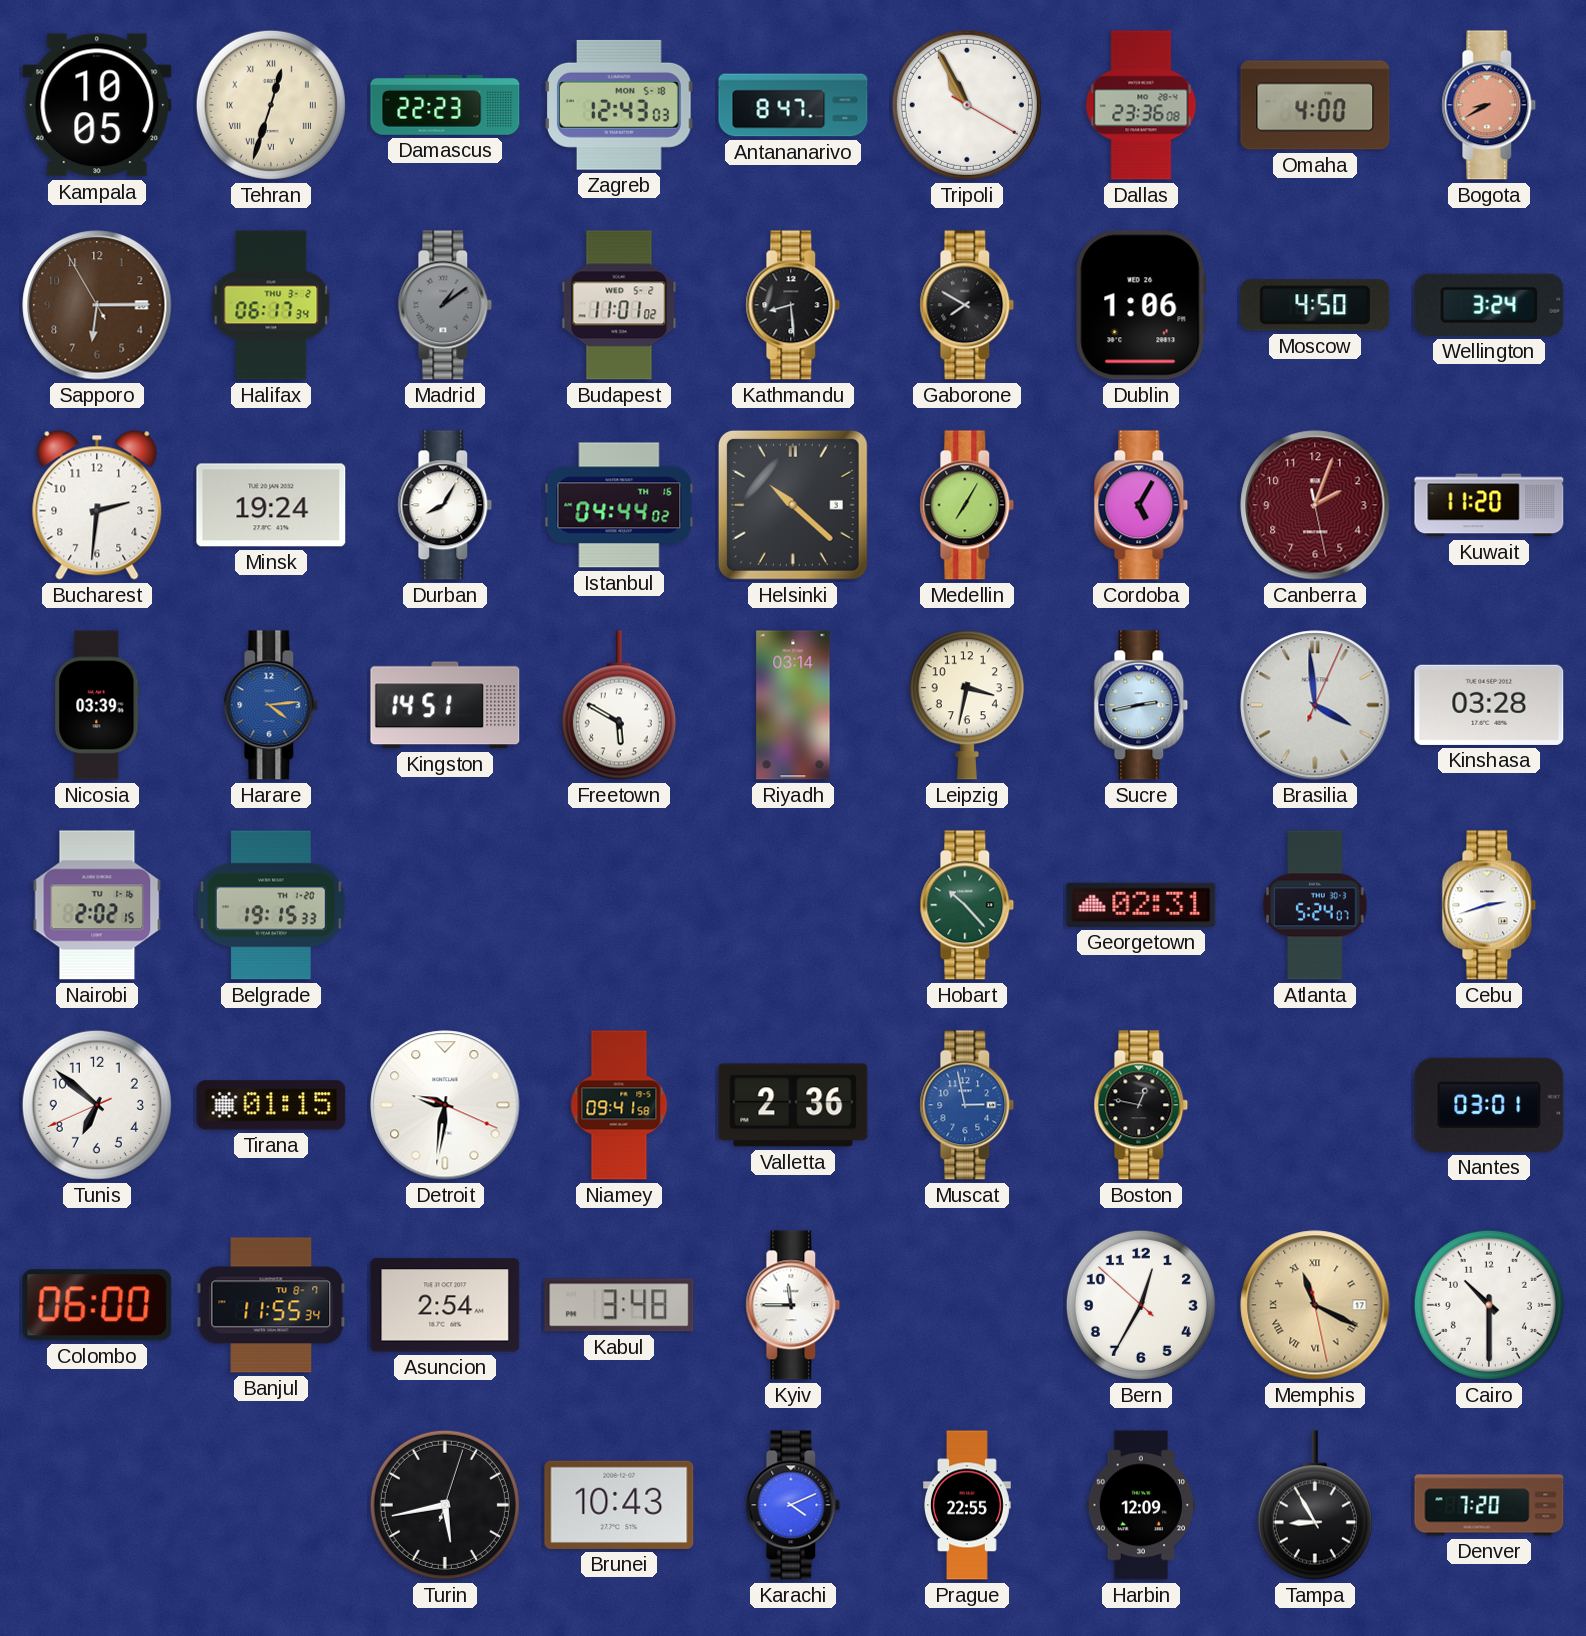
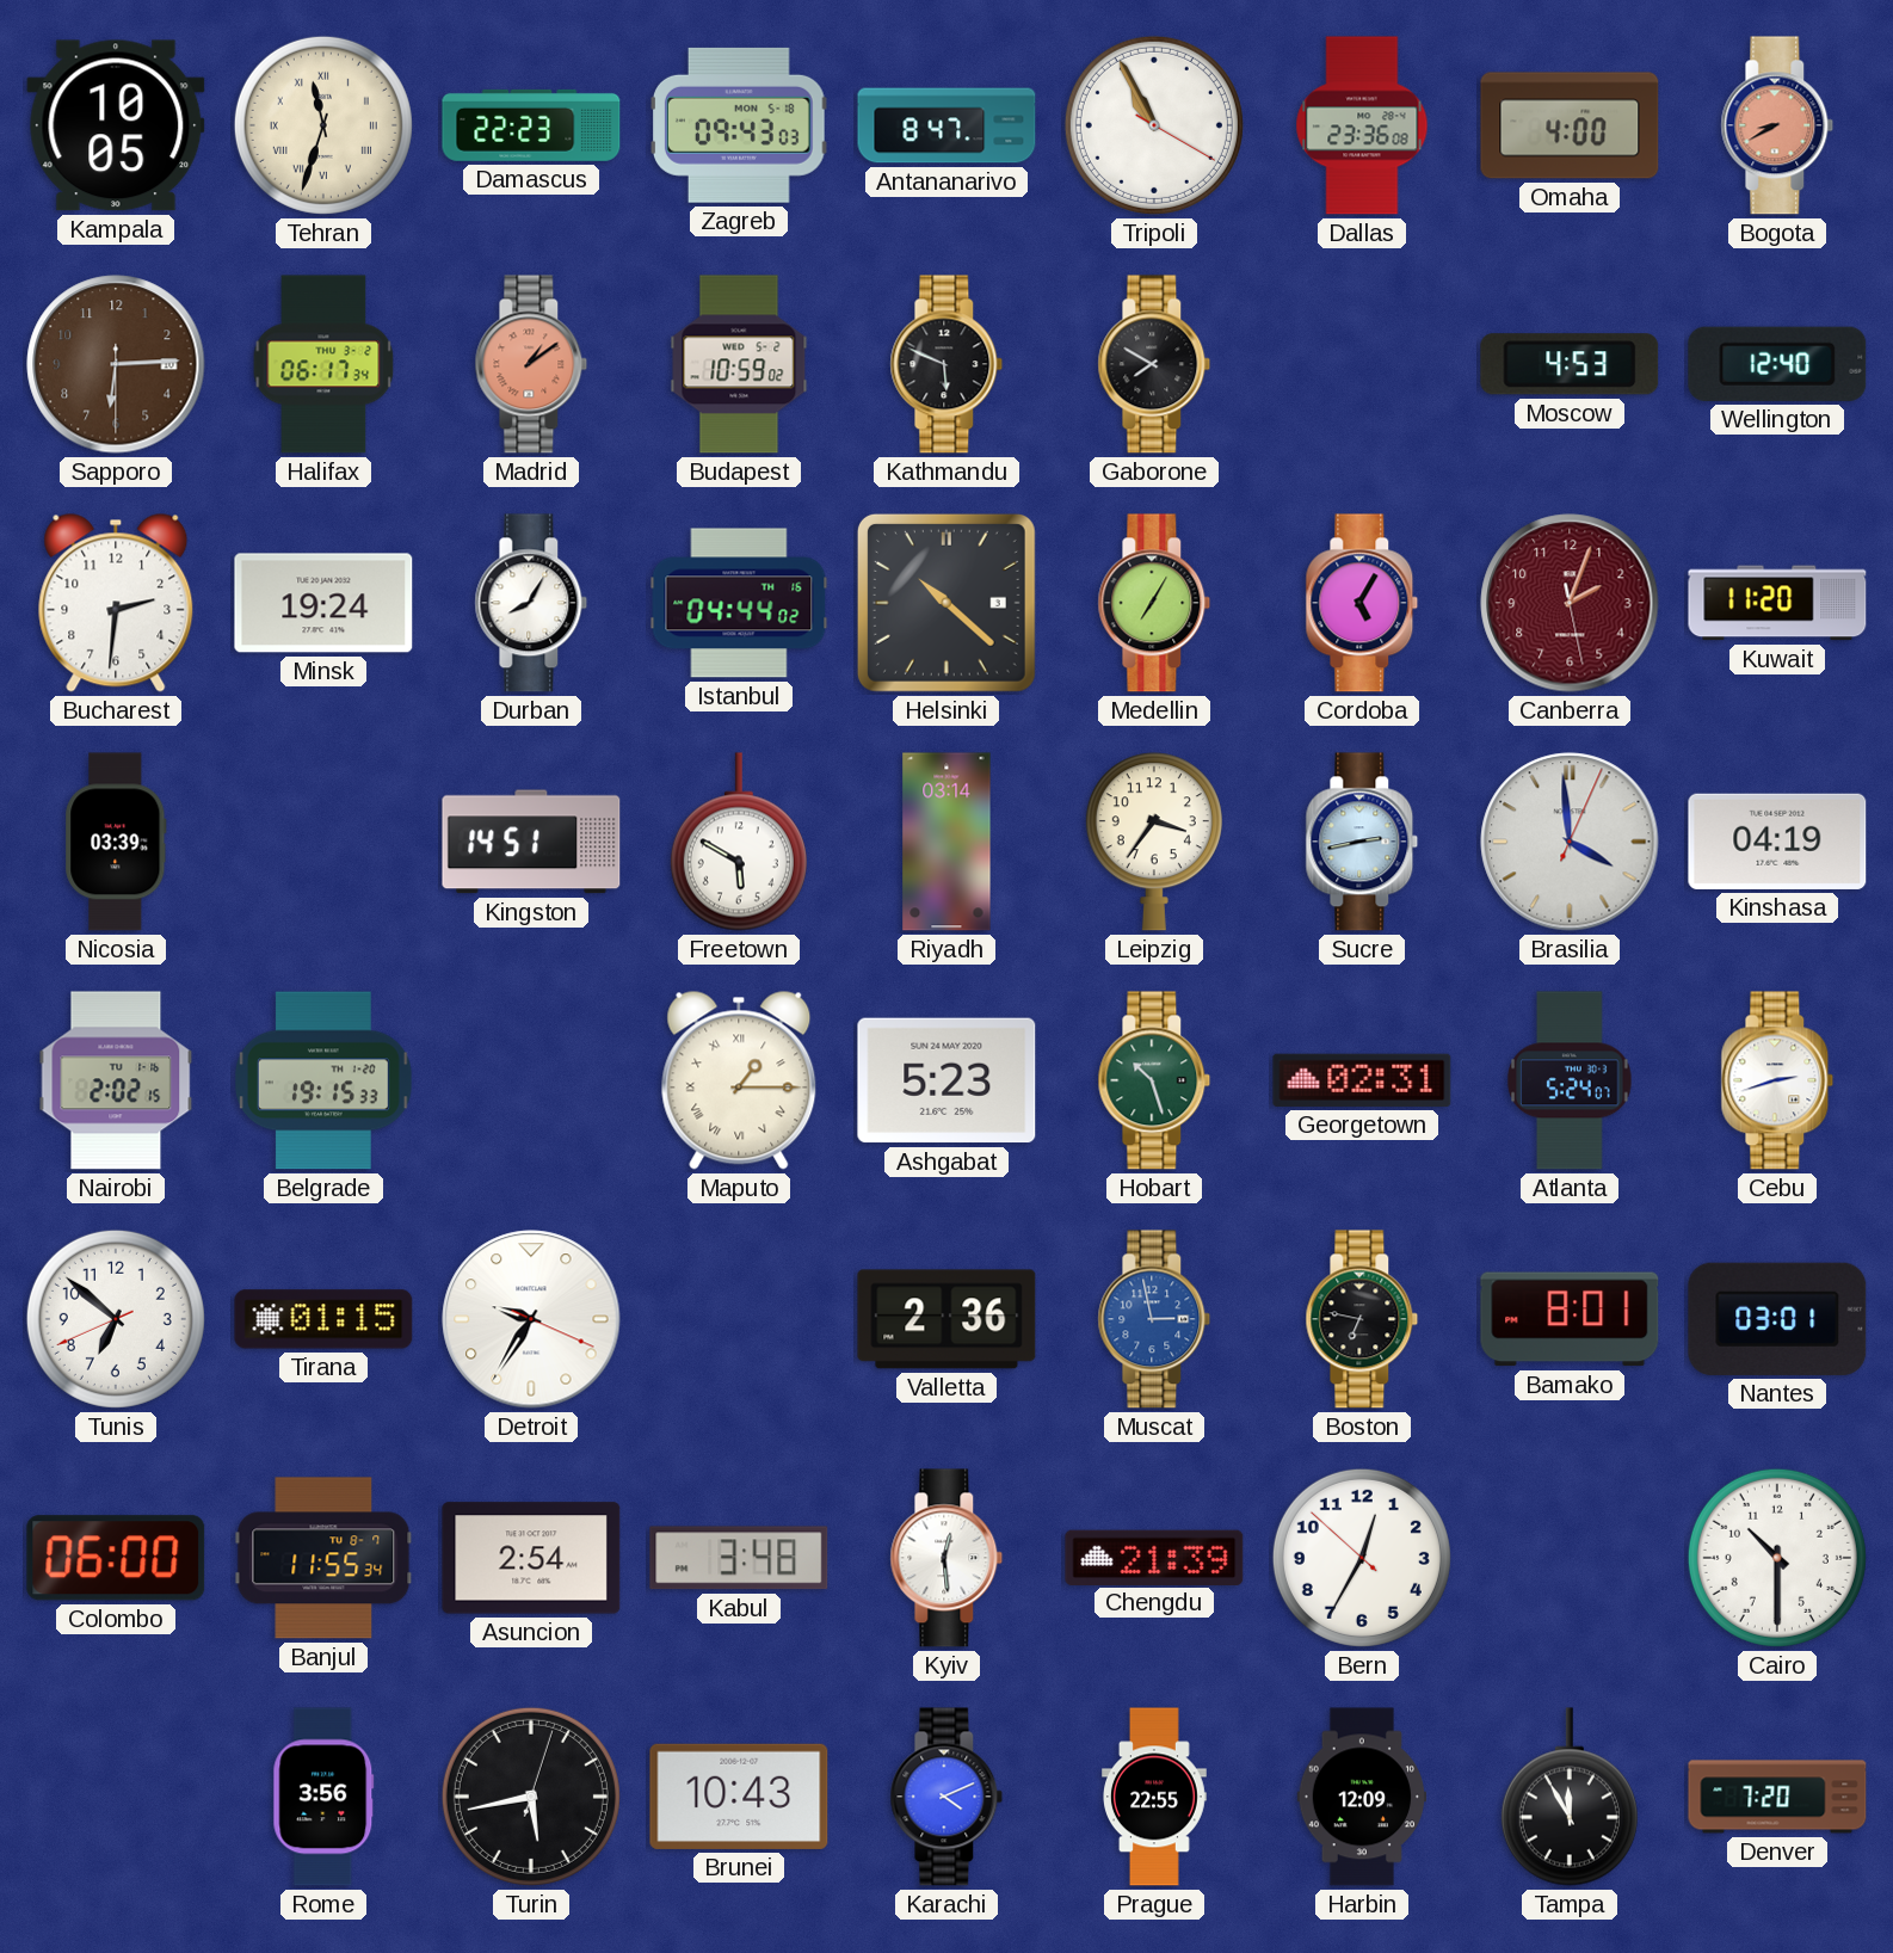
Tehran: 12:33 -> 11:33 (323, 125)
Zagreb: 12:43 -> 09:43 (740, 125)
Sapporo: 6:14:55 -> 6:14:30 (116, 364)
Madrid dial: grey -> salmon (531, 364)
Budapest: 11:01 -> 10:59 (739, 364)
Kathmandu: 8:29 -> 5:49 (946, 364)
Dublin: 1:06 -> none (1141, 305)
Moscow: 4:50 -> 4:53 (1570, 364)
Wellington: 3:24 -> 12:40 (1777, 364)
Harare: 4:14 -> none (271, 705)
Leipzig: 3:32 -> 3:36 (1154, 842)
Kinshasa: 03:28 -> 04:19 (1777, 842)
Maputo: none -> 1:15 (739, 1080)
Ashgabat: none -> 5:23 (946, 1080)
Hobart: 10:23 -> 10:27 (1154, 1080)
Detroit: 9:31 -> 9:35 (531, 1319)
Niamey: 09:41 -> none (619, 1105)
Boston: 12:47 -> 6:47 (1362, 1319)
Bamako: none -> 8:01 (1570, 1319)
Kyiv: 11:45 -> 12:29 (946, 1558)
Chengdu: none -> 21:39 (1154, 1557)
Memphis: 11:19 -> none (1315, 1305)
Rome: none -> 3:56 (323, 1797)
Tampa: 8:55 -> 11:55 (1570, 1797)
